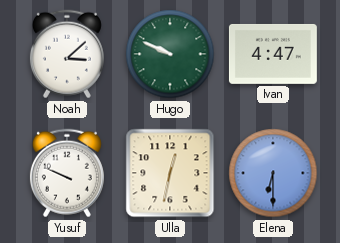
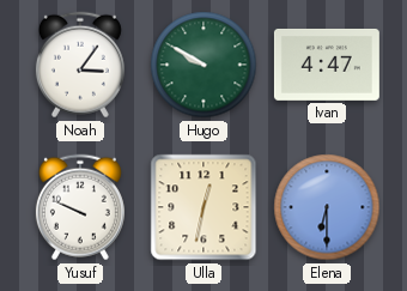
Noah: 3:08 -> 3:06 (80, 65)
Hugo: 9:49 -> 9:50 (203, 65)
